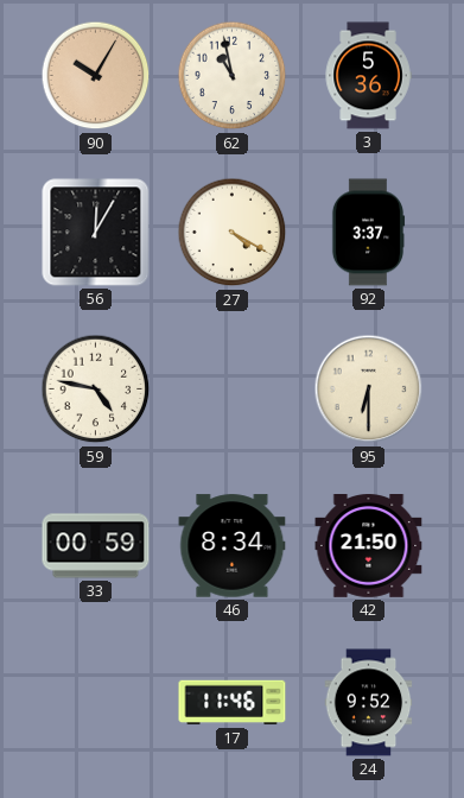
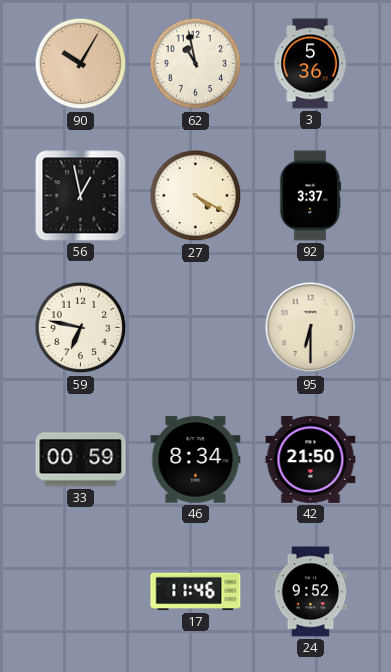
56: 12:05 -> 12:58 (81, 196)
59: 4:47 -> 6:47 (81, 328)
